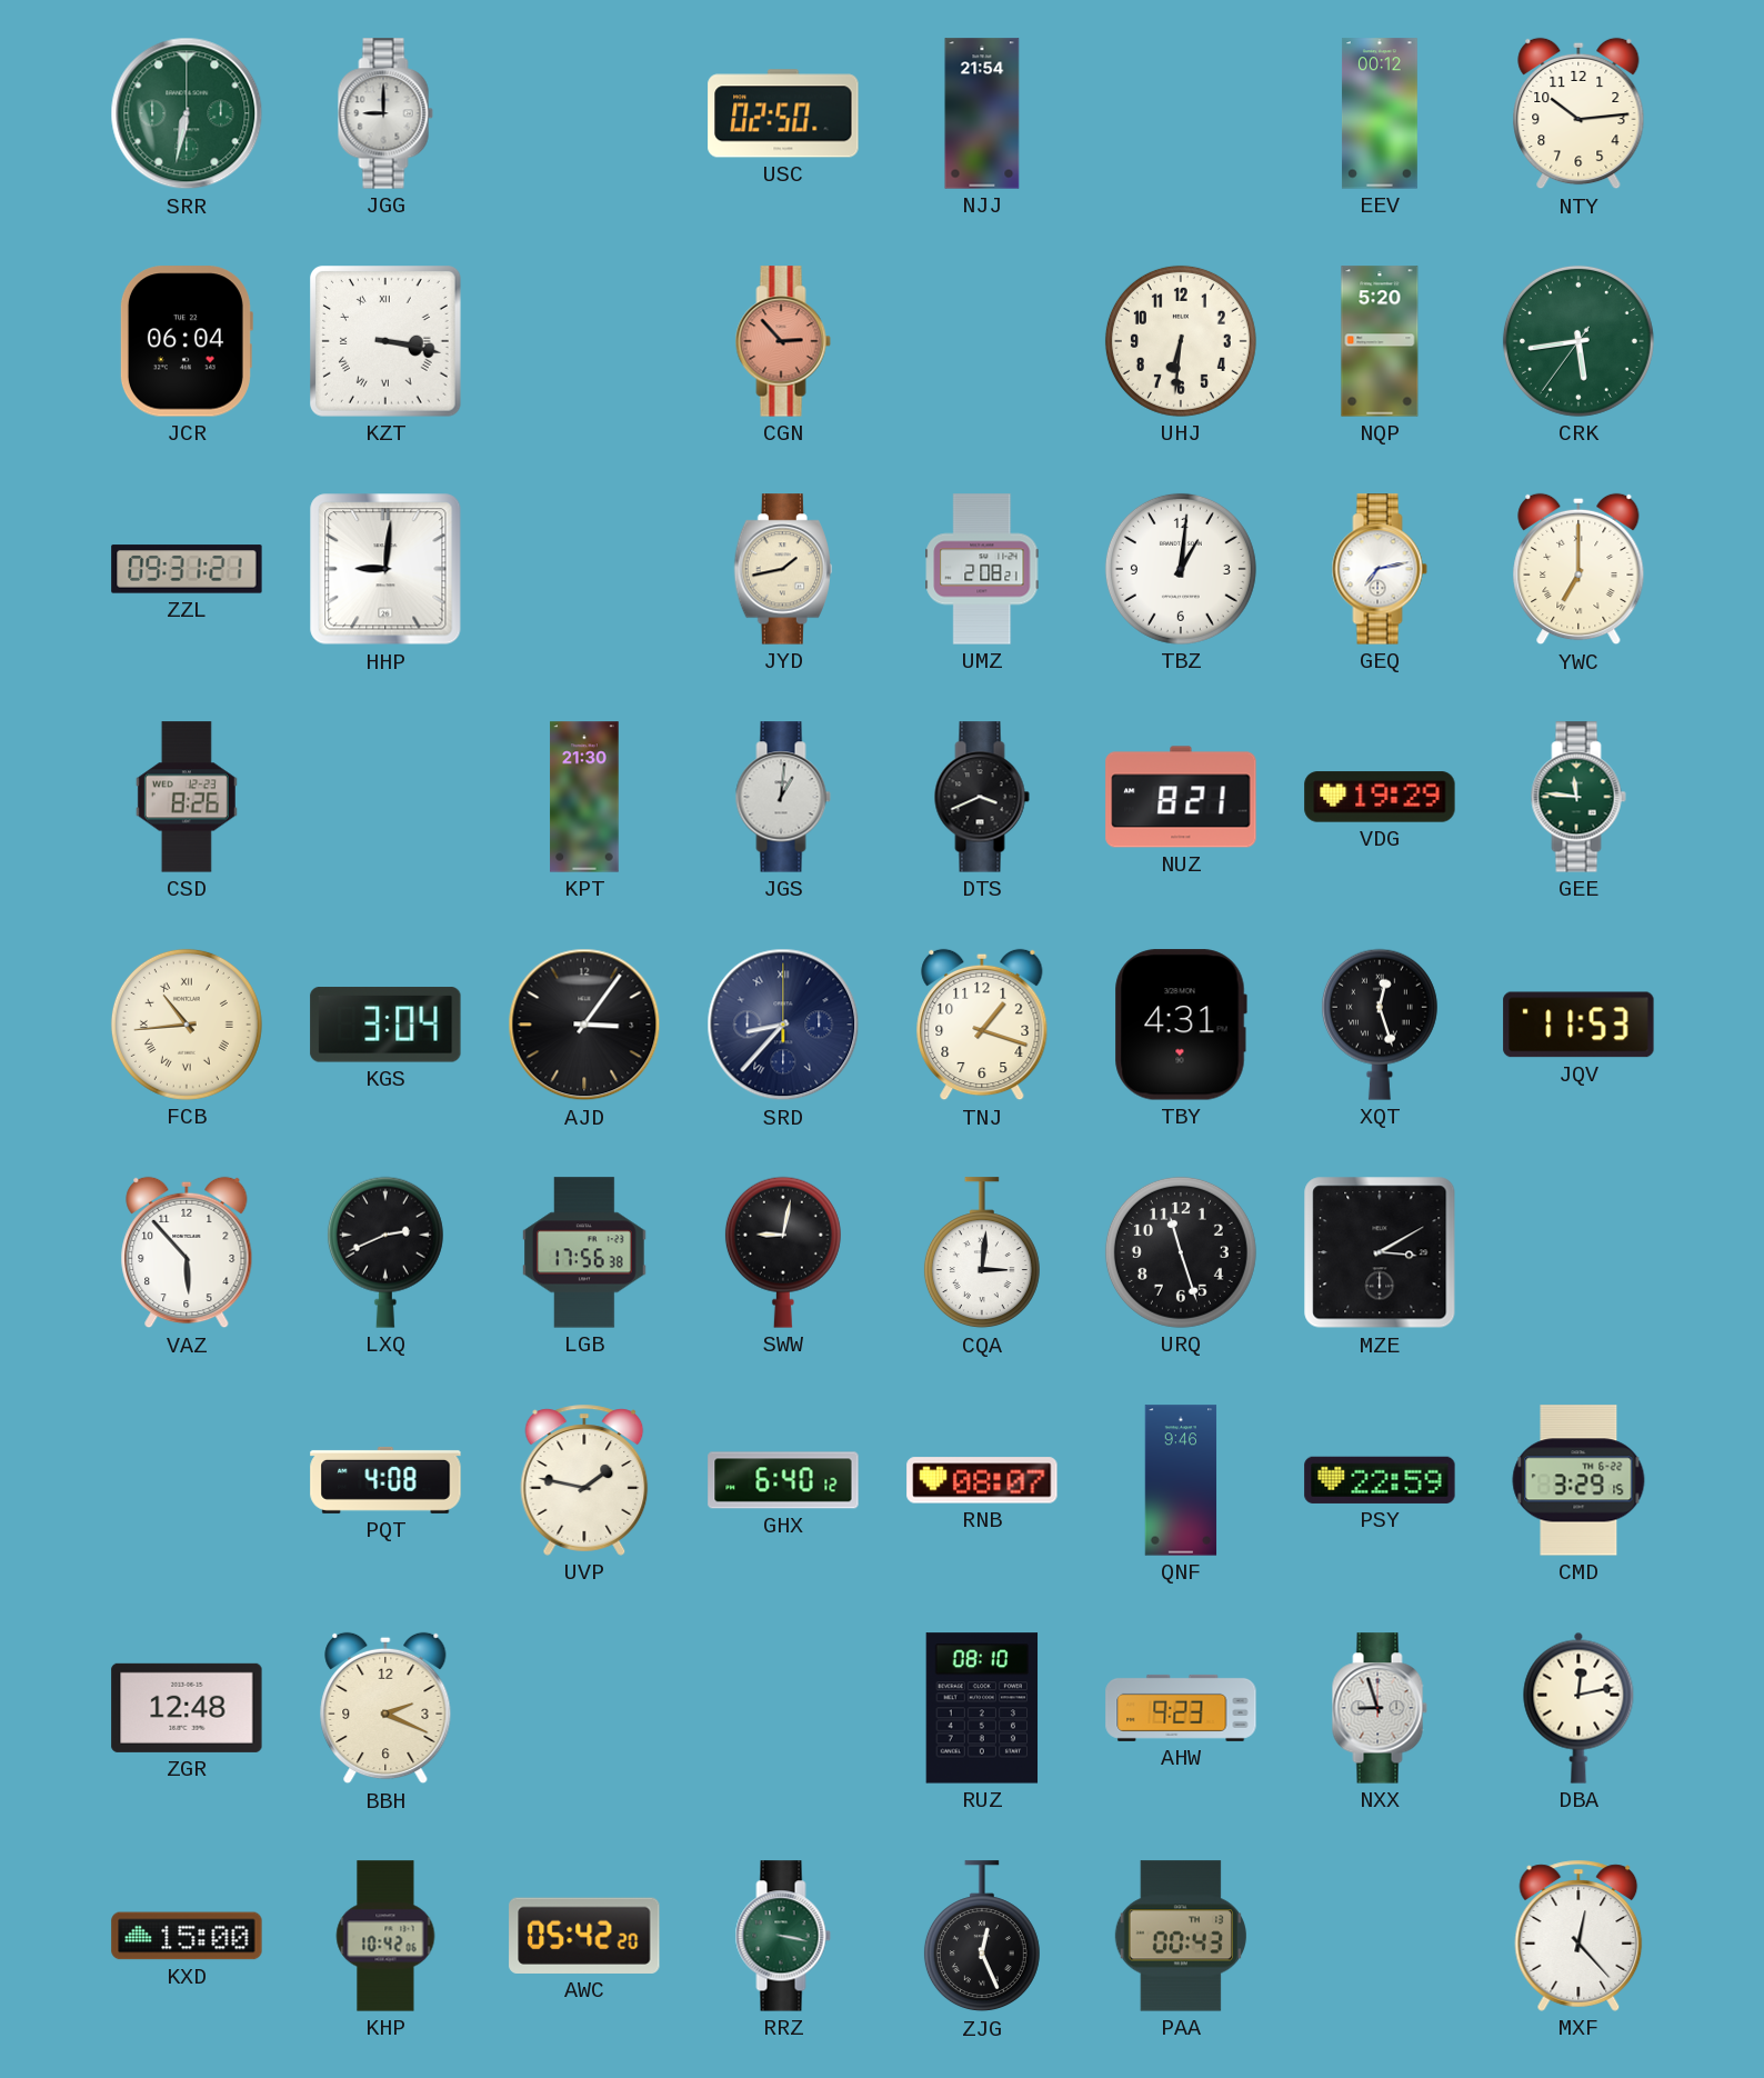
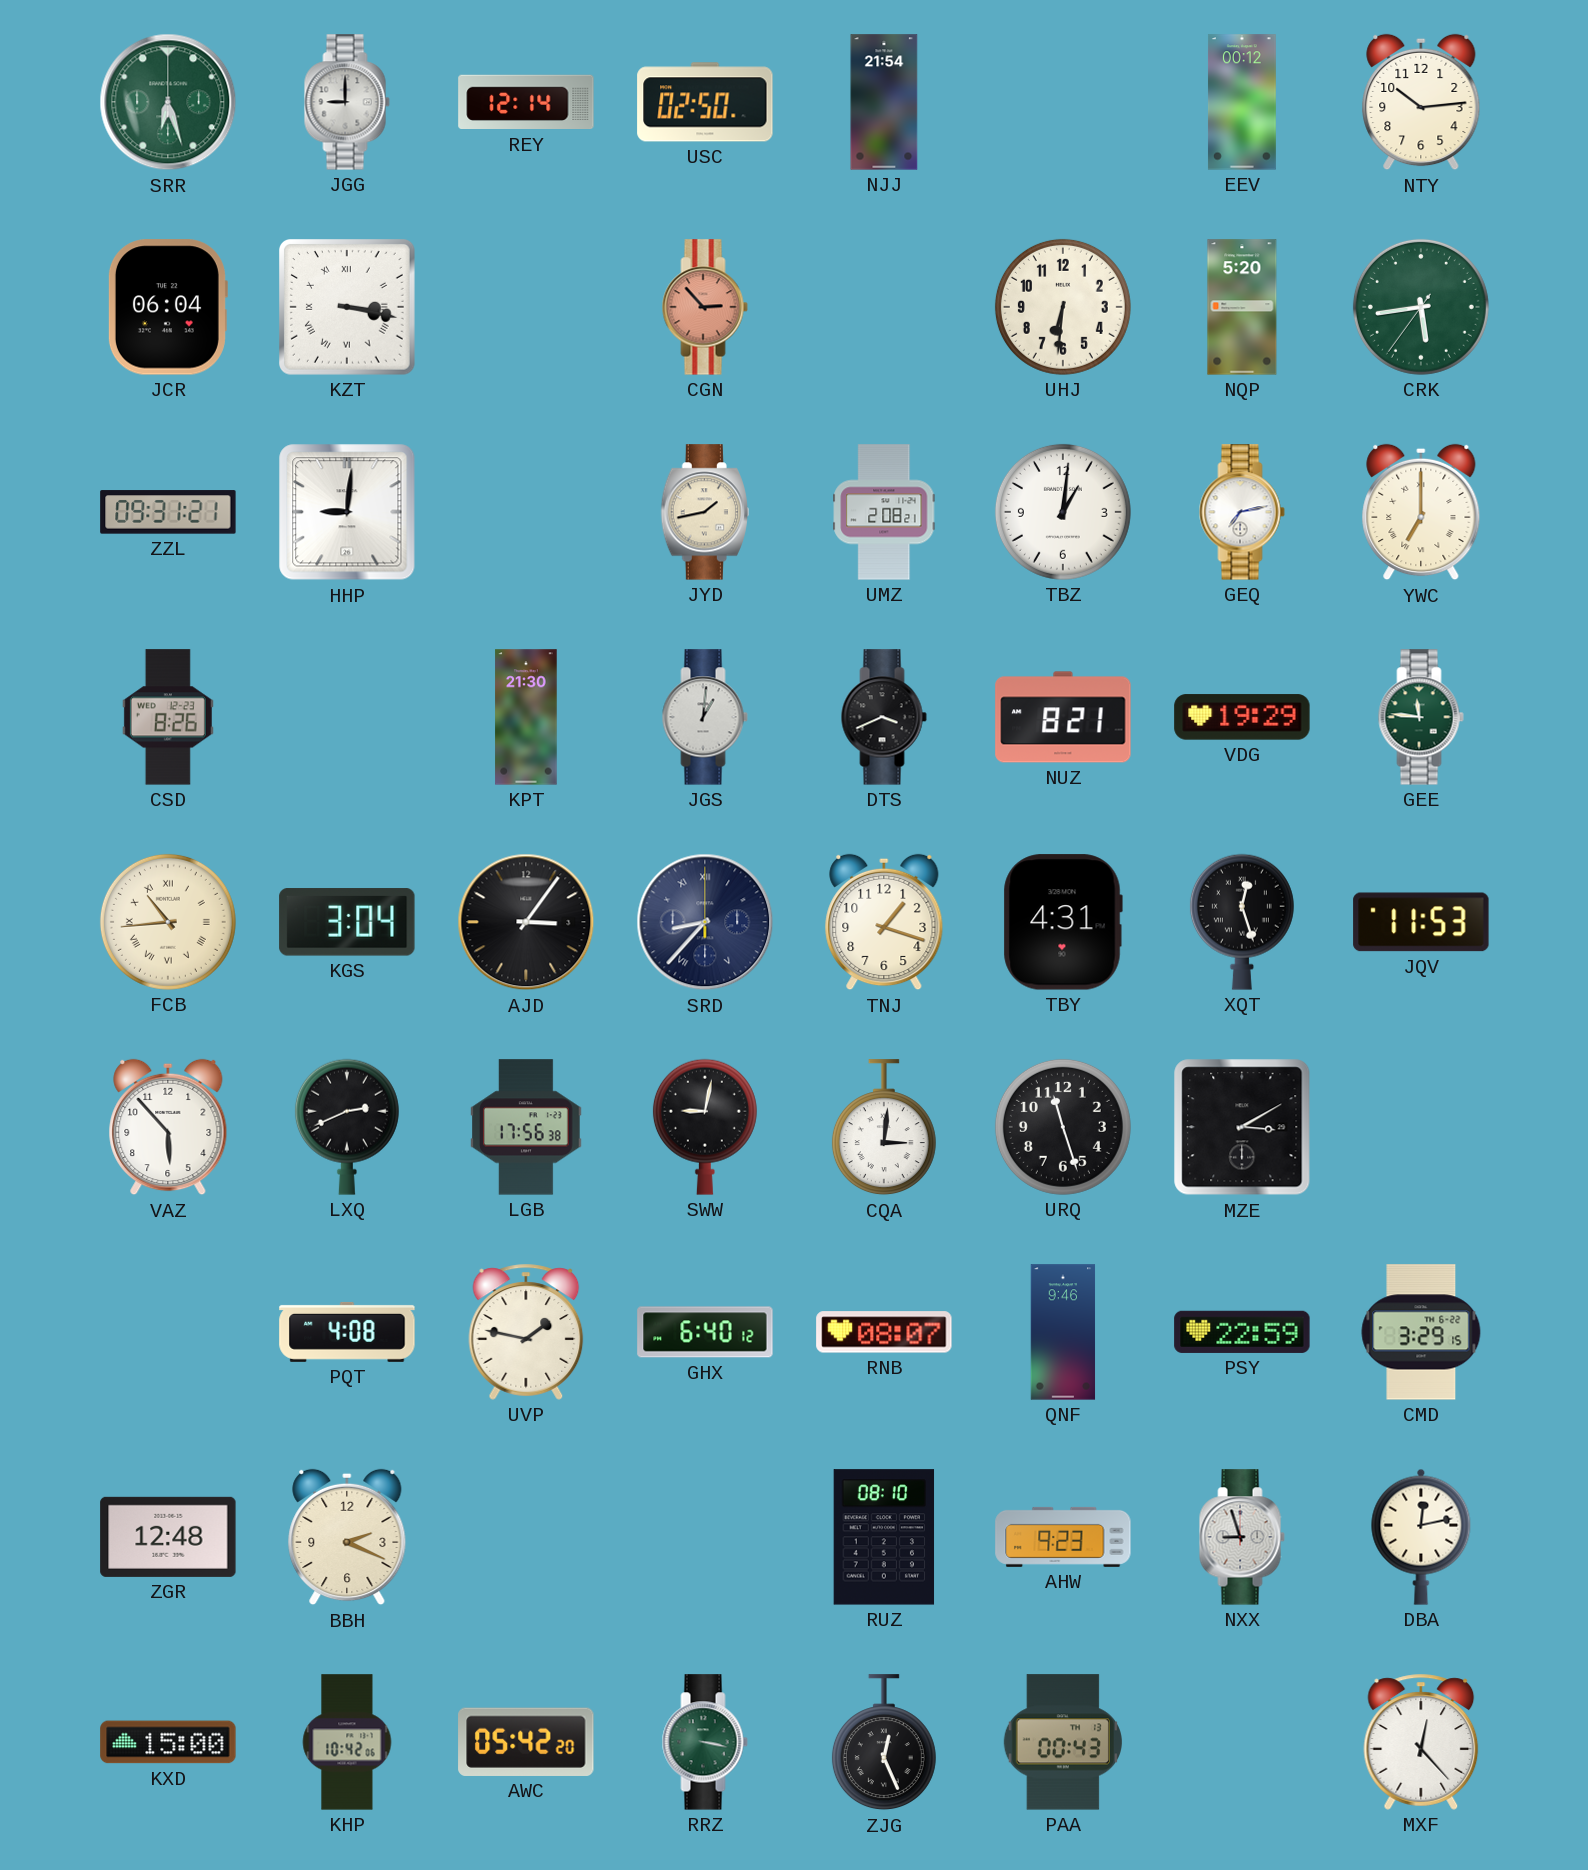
SRR: 6:32 -> 6:27 (168, 102)
REY: none -> 12:14 (526, 102)
